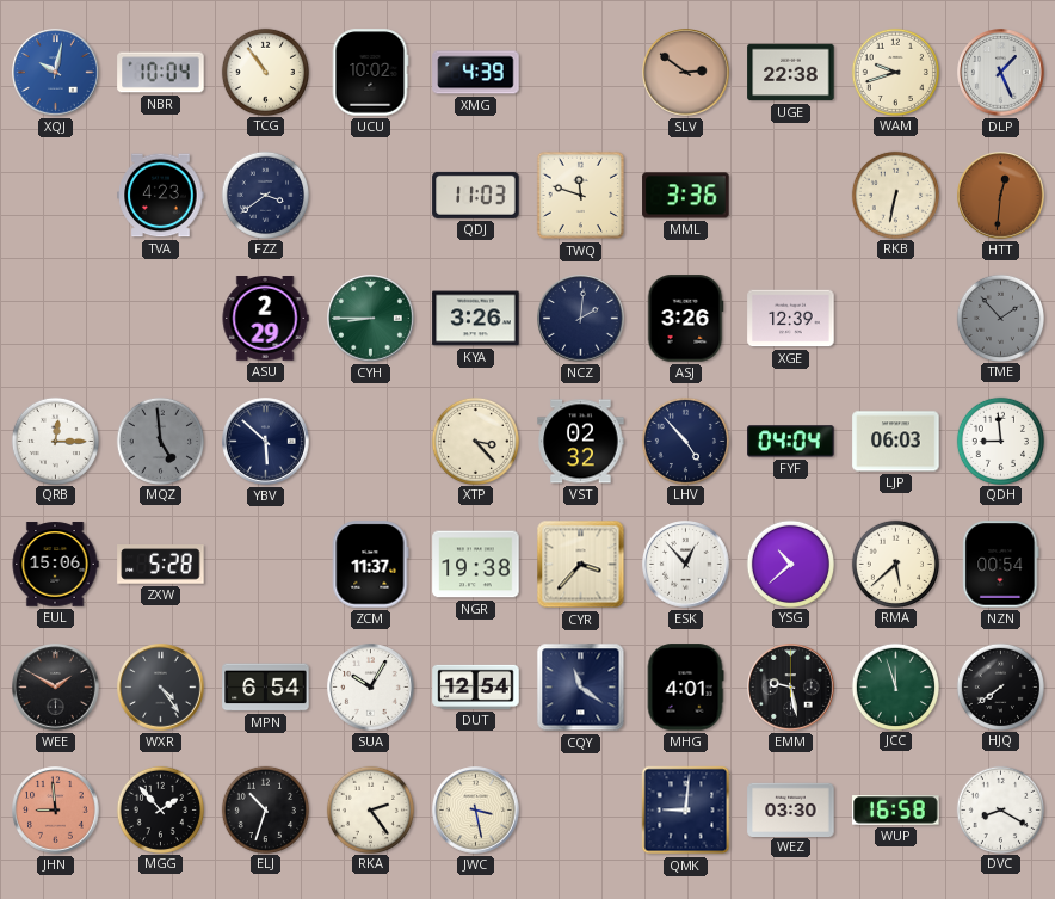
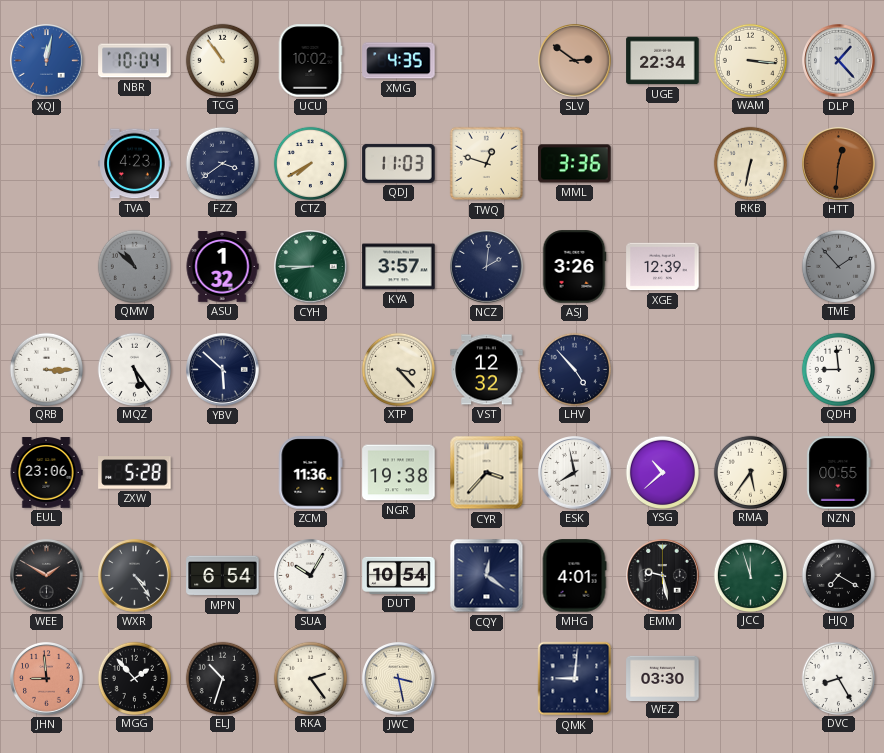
XQJ: 10:02 -> 12:02 (47, 61)
XMG: 4:39 -> 4:35 (399, 61)
UGE: 22:38 -> 22:34 (663, 61)
WAM: 9:42 -> 3:16 (750, 60)
DLP: 1:26 -> 1:23 (839, 61)
CTZ: none -> 7:40 (310, 163)
TWQ: 11:48 -> 12:48 (487, 164)
QMW: none -> 10:52 (134, 266)
ASU: 2:29 -> 1:32 (222, 267)
KYA: 3:26 -> 3:57 (399, 267)
QRB: 12:15 -> 3:15 (46, 369)
MQZ: 4:59 -> 5:24 (134, 369)
MQZ dial: grey -> white (134, 369)
VST: 02:32 -> 12:32 (487, 370)
FYF: 04:04 -> none (791, 442)
LJP: 06:03 -> none (896, 442)
EUL: 15:06 -> 23:06 (46, 473)
ZCM: 11:37 -> 11:36 (311, 473)
ESK: 12:53 -> 7:58 (575, 473)
RMA: 5:38 -> 5:36 (750, 472)
NZN: 00:54 -> 00:55 (839, 473)
DUT: 12:54 -> 10:54 (399, 575)
CQY: 11:21 -> 12:21 (487, 576)
HJQ: 7:39 -> 7:20 (838, 575)
WUP: 16:58 -> none (896, 811)
DVC: 8:20 -> 8:25 (838, 678)
